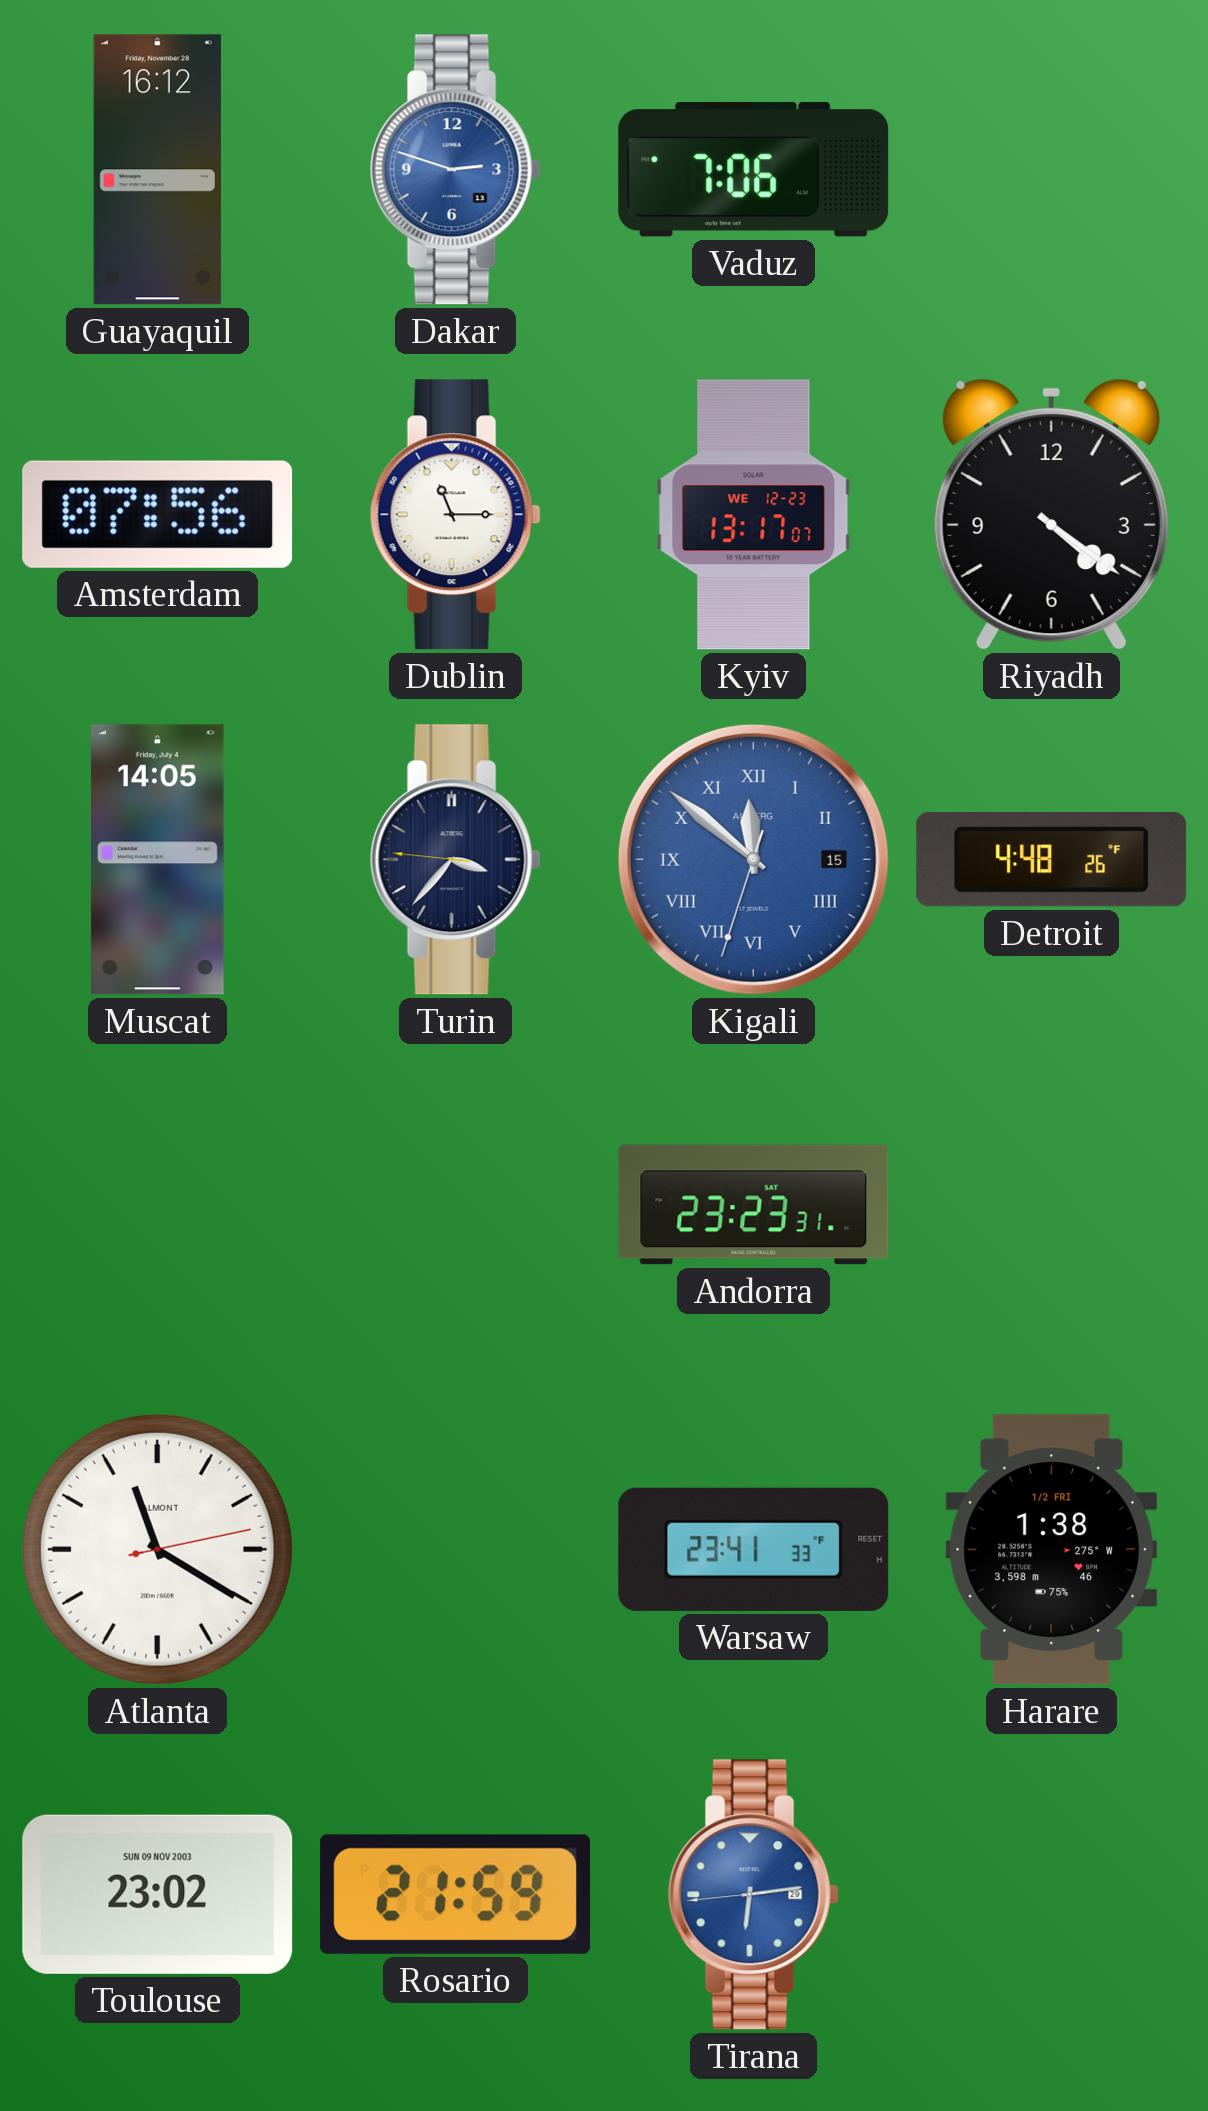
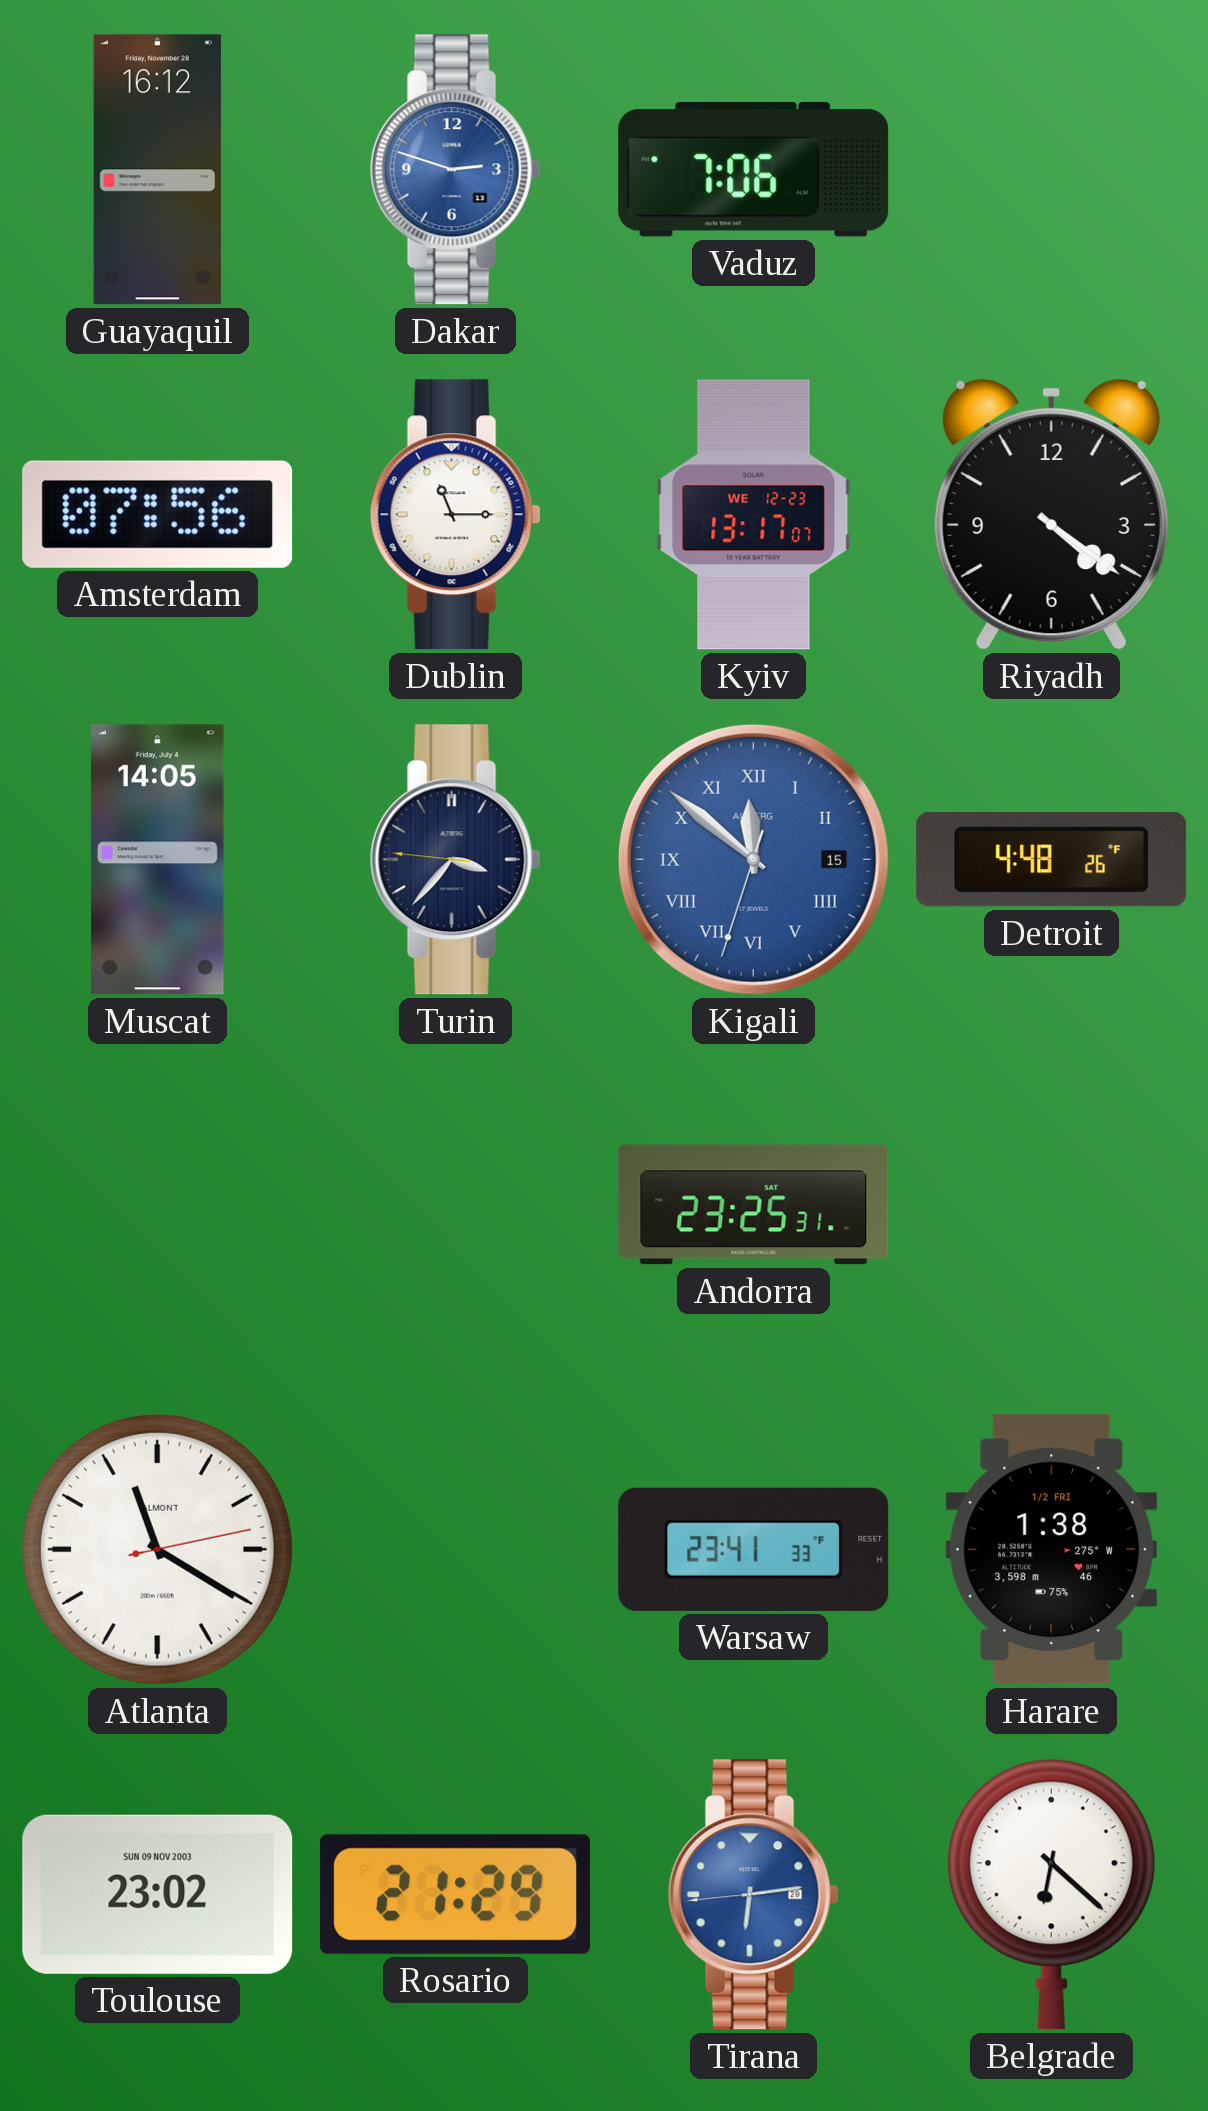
Andorra: 23:23 -> 23:25 (754, 1205)
Rosario: 21:59 -> 21:29 (455, 1894)
Belgrade: none -> 6:22 (1051, 1894)
